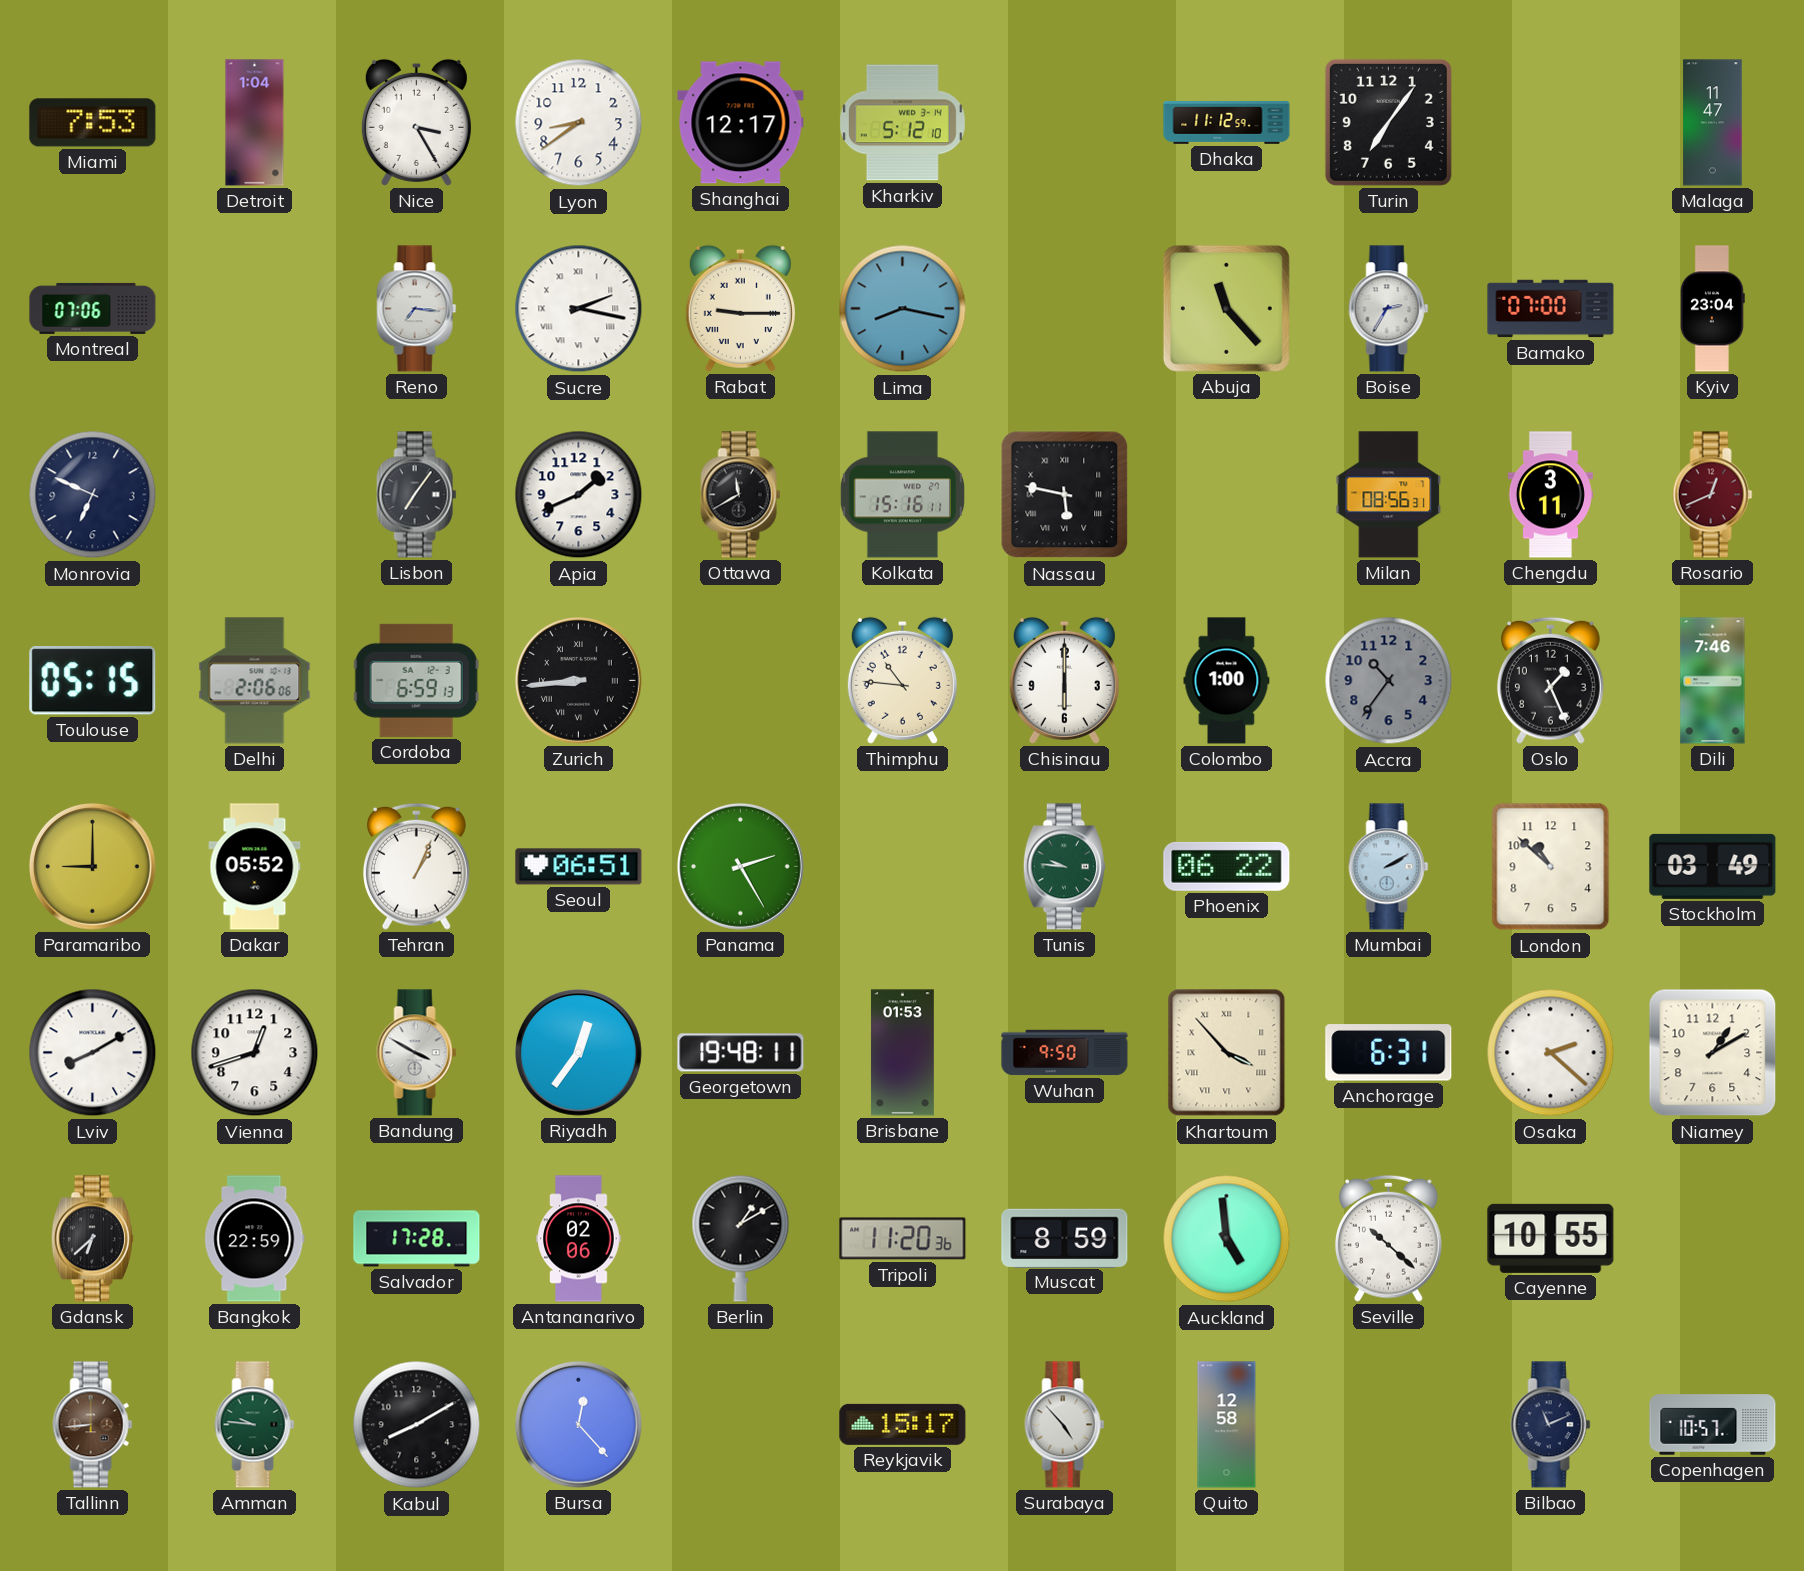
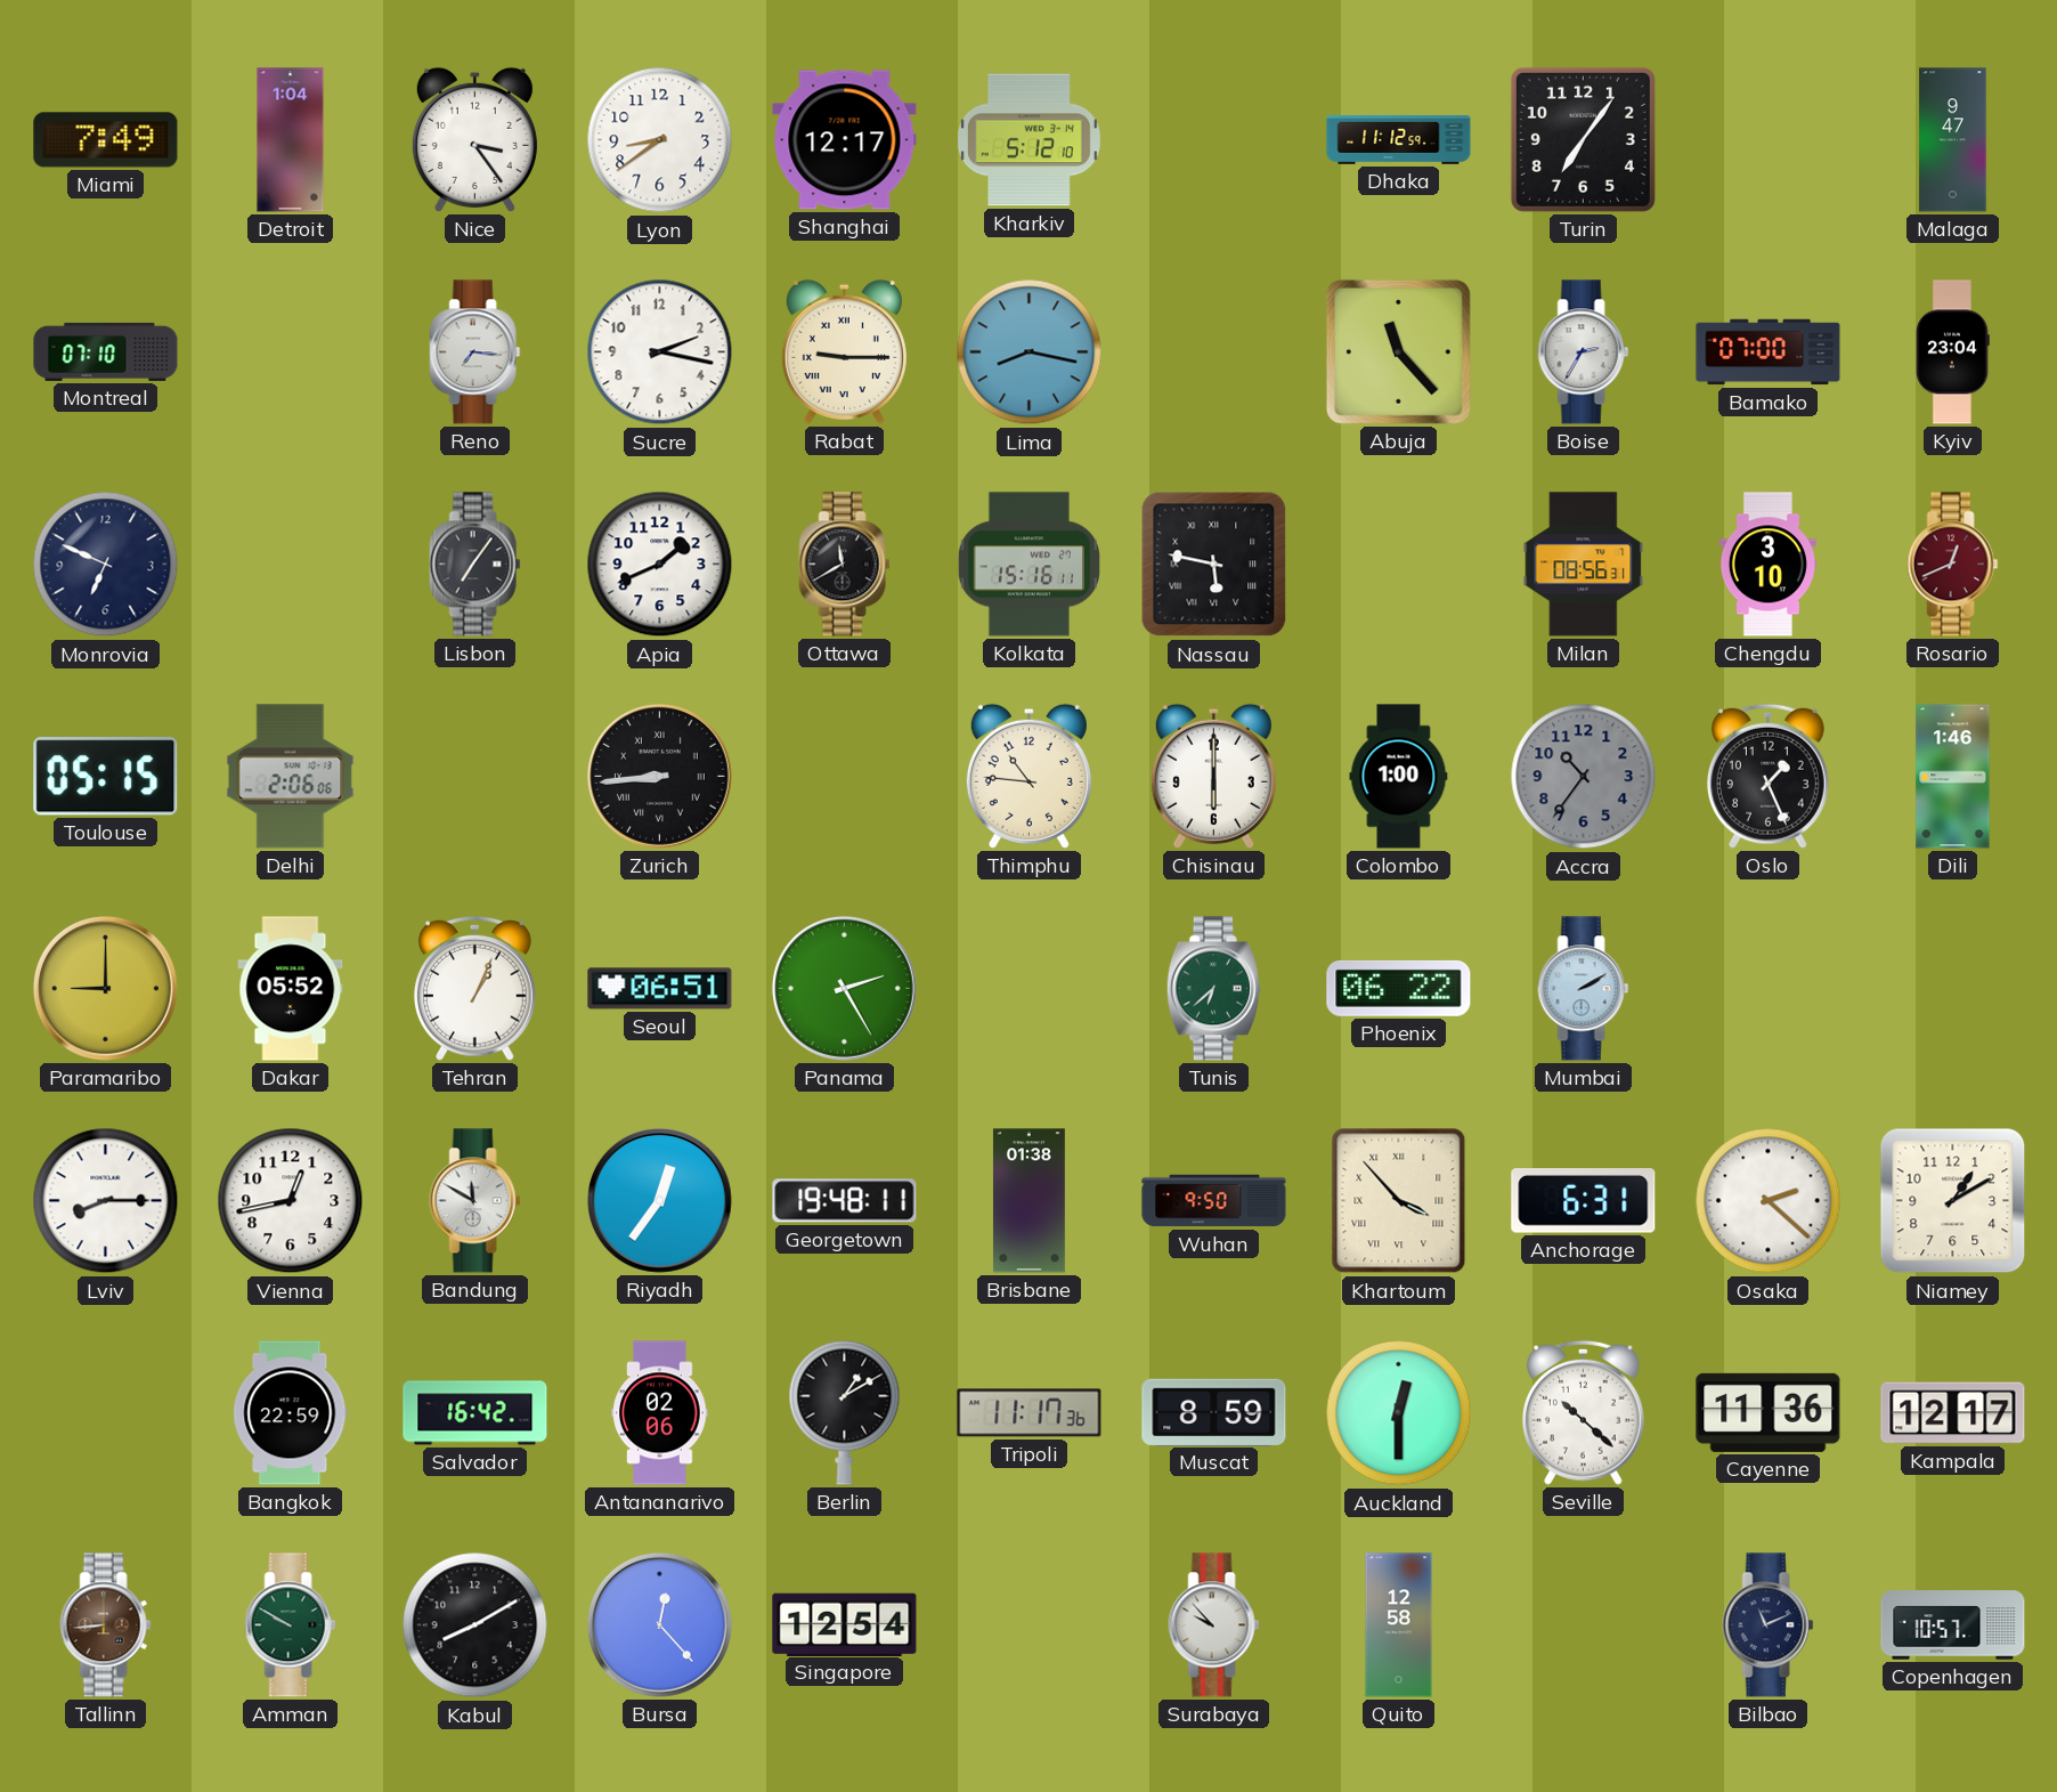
Miami: 7:53 -> 7:49 (106, 140)
Nice: 3:25 -> 3:24 (474, 139)
Malaga: 11:47 -> 9:47 (1953, 140)
Montreal: 07:06 -> 07:10 (106, 351)
Sucre numerals: Roman -> Arabic (660, 352)
Chengdu: 3:11 -> 3:10 (1767, 565)
Cordoba: 6:59 -> none (416, 680)
Dili: 7:46 -> 1:46 (1953, 777)
Tunis: 9:46 -> 6:38 (1213, 989)
London: 10:52 -> none (1551, 867)
Stockholm: 03:49 -> none (1713, 866)
Lviv: 8:10 -> 8:15 (106, 1201)
Vienna: 12:42 -> 12:43 (291, 1201)
Bandung: 3:50 -> 11:50 (475, 1201)
Brisbane: 01:53 -> 01:38 (1028, 1201)
Gdansk: 6:38 -> none (92, 1239)
Salvador: 17:28 -> 16:42 (475, 1413)
Tripoli: 11:20 -> 11:17 (1030, 1413)
Auckland: 4:59 -> 12:30 (1399, 1413)
Cayenne: 10:55 -> 11:36 (1769, 1412)
Kampala: none -> 12:17 (1953, 1413)
Amman: 9:46 -> 9:50 (291, 1625)
Singapore: none -> 12:54 (845, 1624)
Reykjavik: 15:17 -> none (903, 1424)
Surabaya: 4:53 -> 9:53 (1214, 1625)
